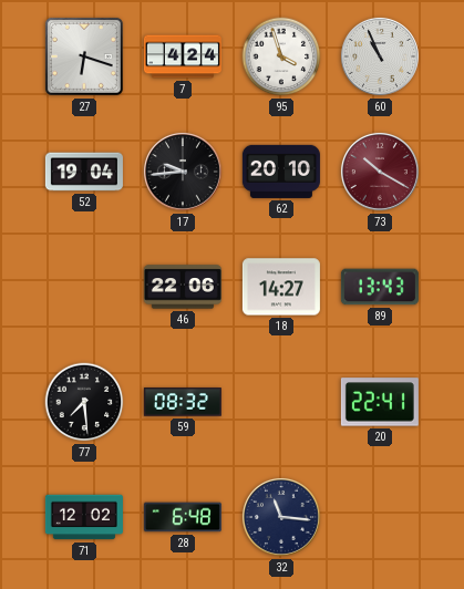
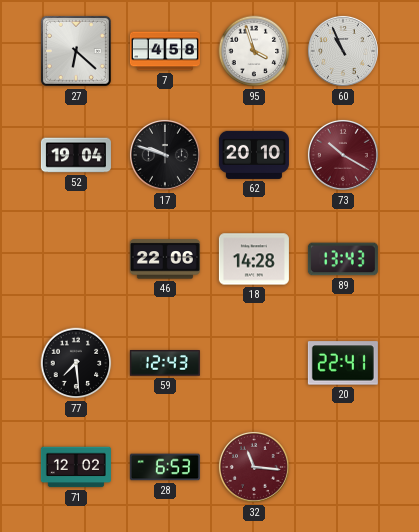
27: 6:18 -> 6:22 (76, 51)
7: 4:24 -> 4:58 (165, 51)
17: 9:44 -> 9:48 (165, 155)
18: 14:27 -> 14:28 (254, 259)
59: 08:32 -> 12:43 (165, 363)
28: 6:48 -> 6:53 (165, 467)
32 dial: navy -> burgundy (254, 467)
